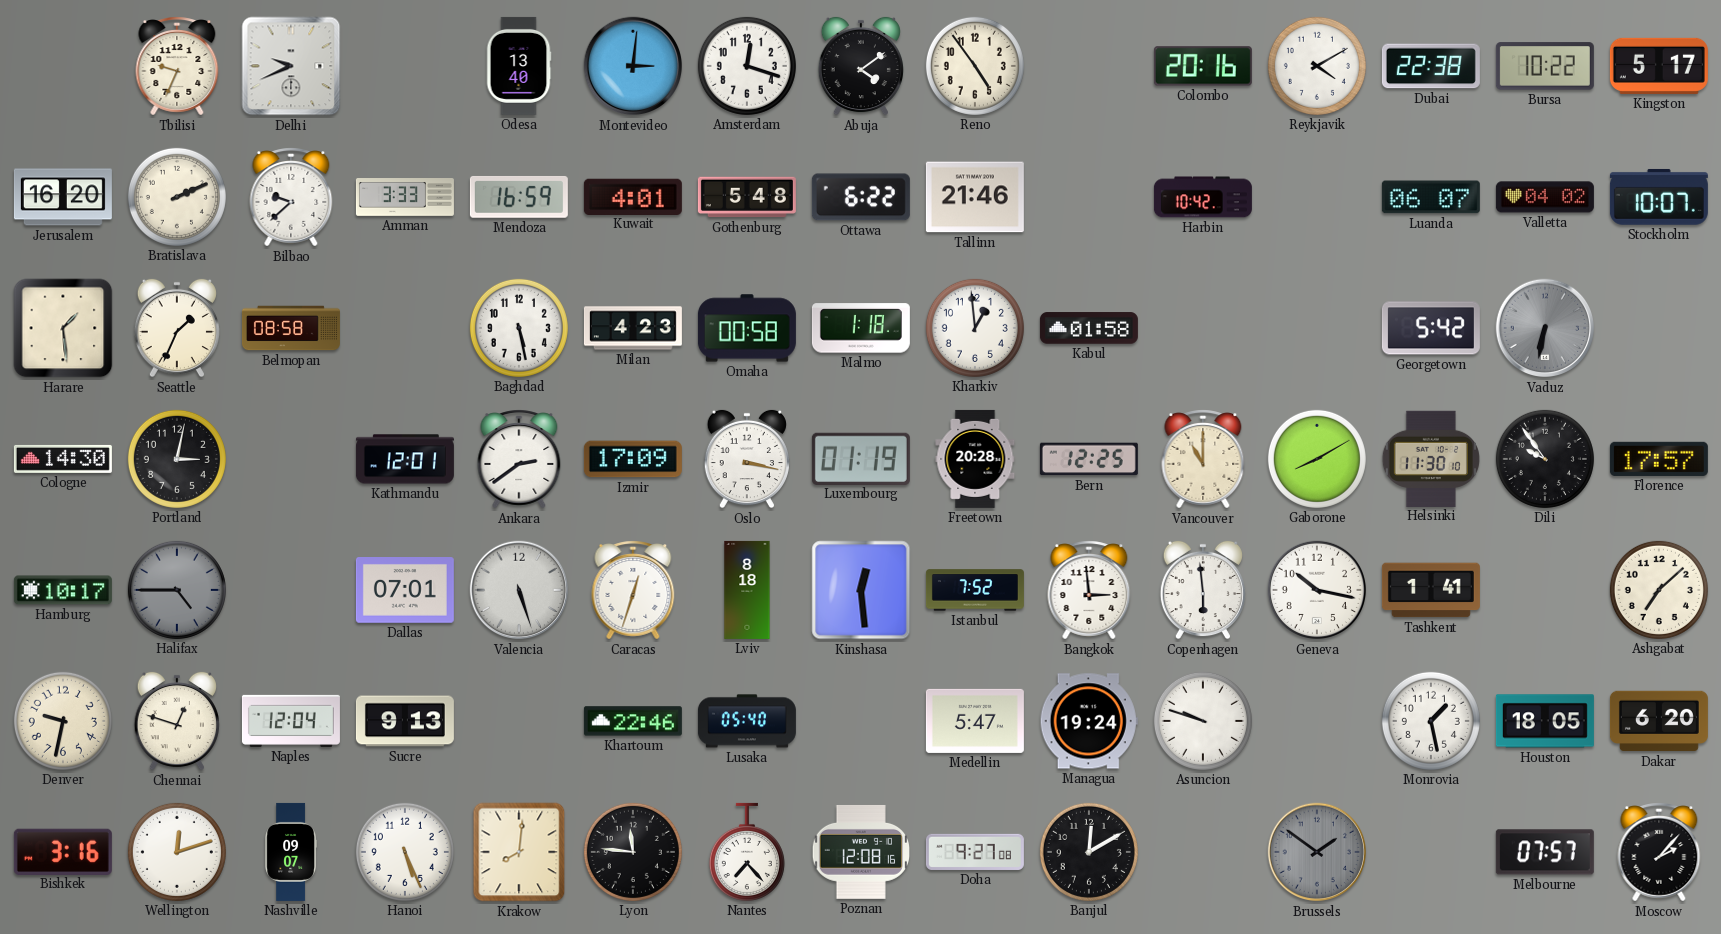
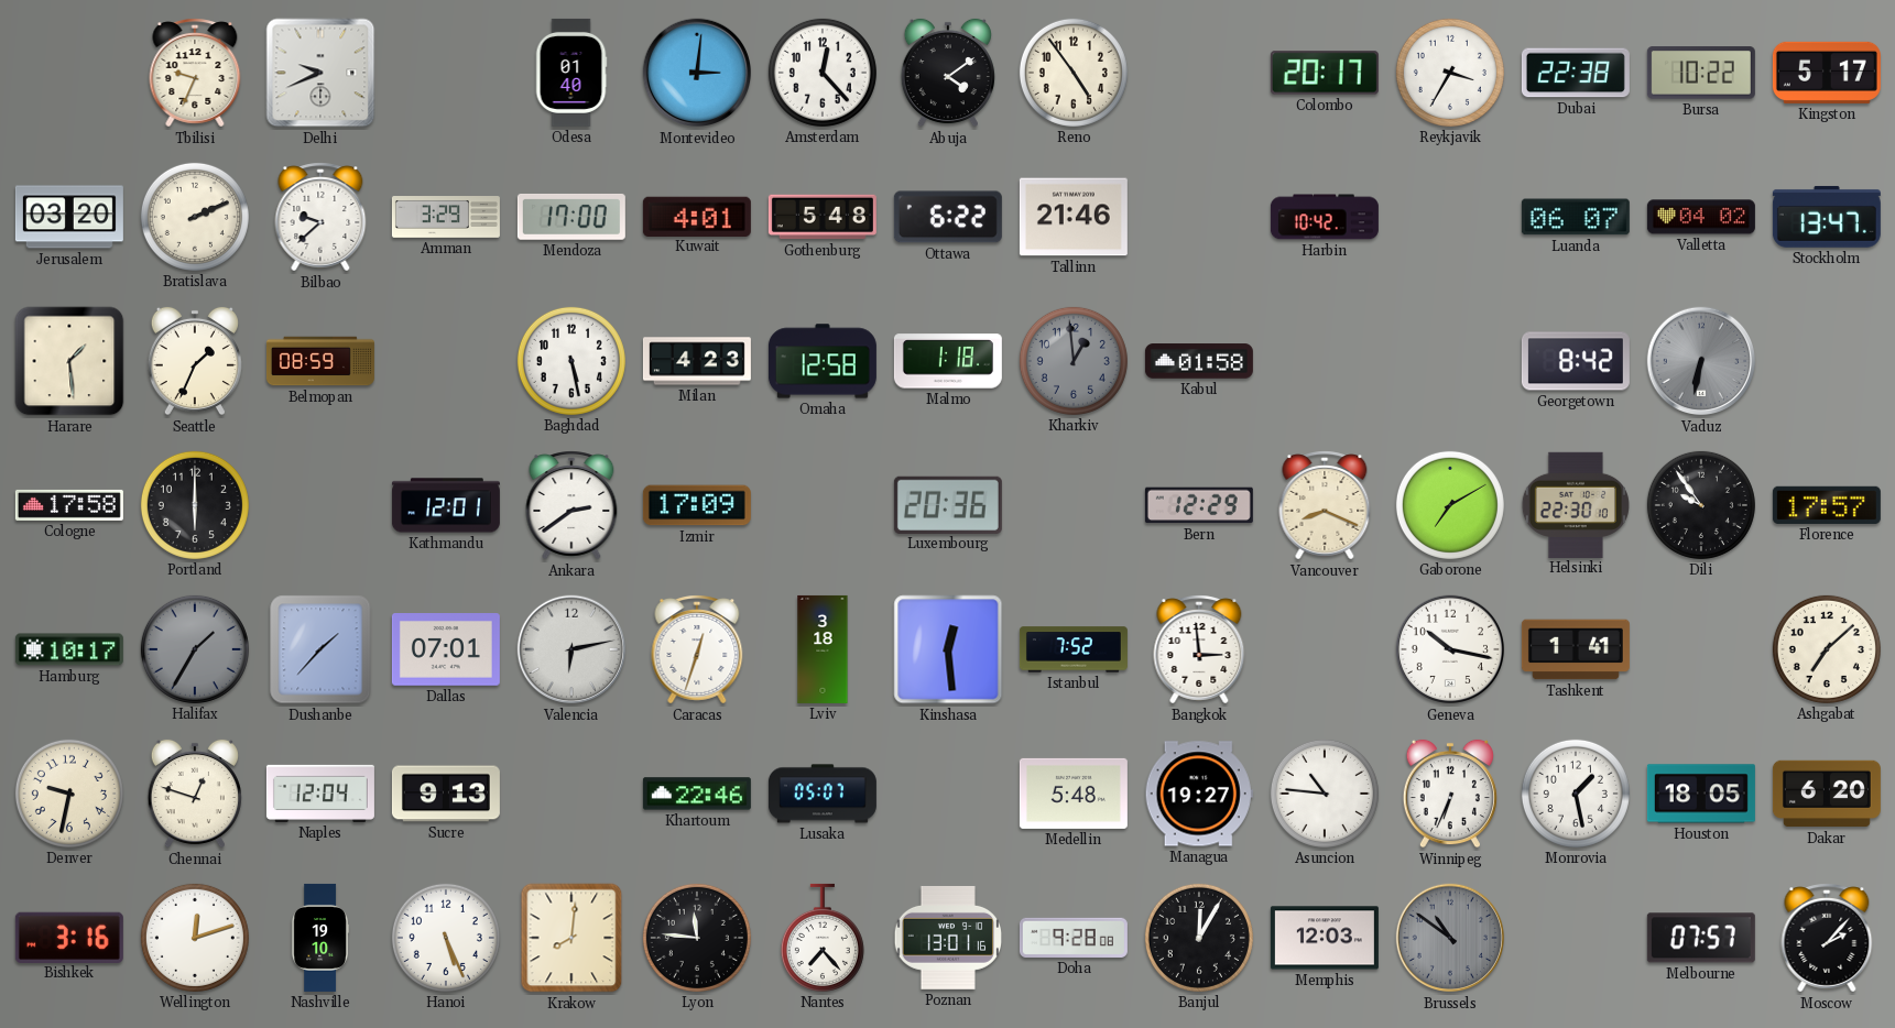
Odesa: 13:40 -> 01:40 (571, 73)
Amsterdam: 12:18 -> 12:23 (823, 73)
Colombo: 20:16 -> 20:17 (1325, 73)
Reykjavik: 4:10 -> 3:35 (1450, 73)
Jerusalem: 16:20 -> 03:20 (69, 217)
Amman: 3:33 -> 3:29 (446, 218)
Mendoza: 16:59 -> 17:00 (571, 217)
Stockholm: 10:07 -> 13:47 (1827, 217)
Belmopan: 08:58 -> 08:59 (320, 361)
Omaha: 00:58 -> 12:58 (823, 361)
Kharkiv dial: white -> grey (1074, 361)
Georgetown: 5:42 -> 8:42 (1576, 361)
Cologne: 14:30 -> 17:58 (69, 505)
Portland: 3:02 -> 6:00 (195, 505)
Oslo: 3:17 -> none (747, 459)
Luxembourg: 01:19 -> 20:36 (948, 504)
Freetown: 20:28 -> none (975, 459)
Bern: 12:25 -> 12:29 (1199, 505)
Vancouver: 11:00 -> 8:19 (1325, 505)
Gaborone: 8:10 -> 7:10 (1450, 505)
Helsinki: 11:30 -> 22:30 (1576, 504)
Halifax: 4:45 -> 1:35 (195, 649)
Dushanbe: none -> 1:37 (320, 649)
Valencia: 5:27 -> 6:13 (571, 649)
Lviv: 8:18 -> 3:18 (823, 649)
Copenhagen: 5:59 -> none (1203, 590)
Lusaka: 05:40 -> 05:07 (823, 794)
Medellin: 5:47 -> 5:48 (1074, 794)
Managua: 19:24 -> 19:27 (1199, 794)
Asuncion: 9:48 -> 10:46 (1325, 794)
Winnipeg: none -> 6:34 (1450, 794)
Nashville: 09:07 -> 19:10 (319, 938)
Poznan: 12:08 -> 13:01 (947, 938)
Doha: 9:27 -> 9:28 (1074, 938)
Banjul: 12:10 -> 12:05 (1199, 938)
Memphis: none -> 12:03 (1325, 938)
Brussels: 1:51 -> 10:51 (1450, 938)
